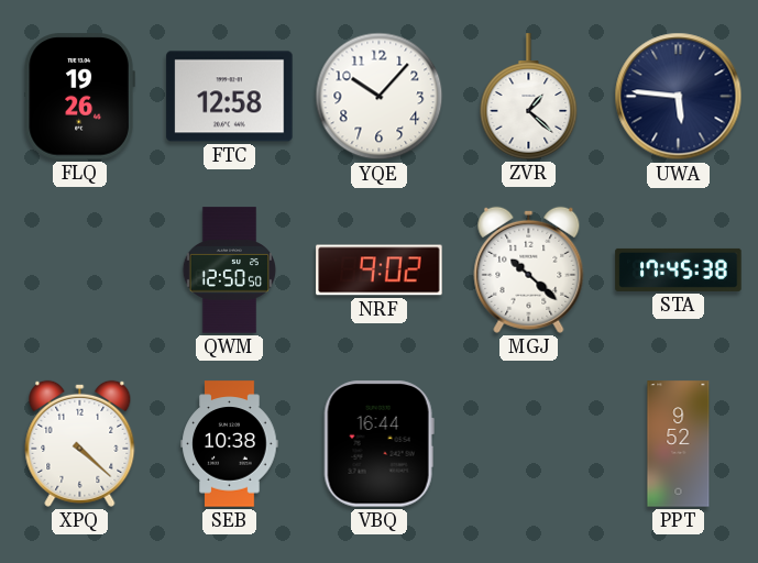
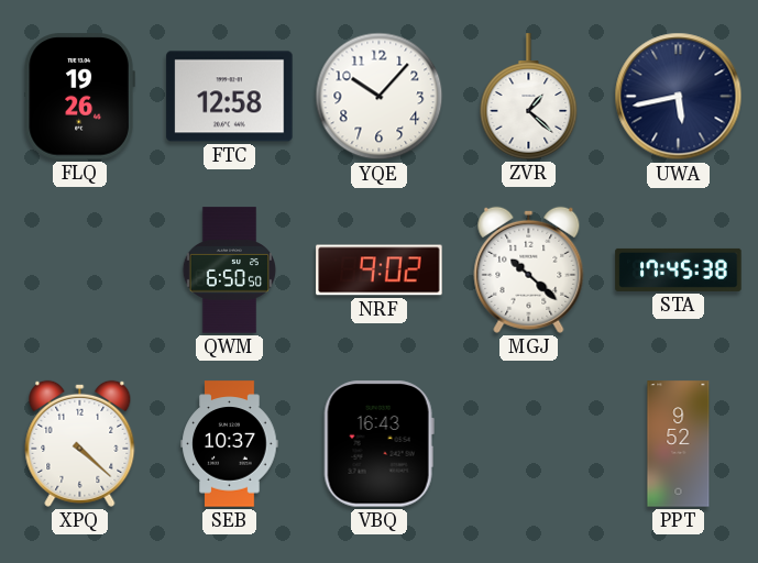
UWA: 5:46 -> 5:43 (679, 97)
QWM: 12:50 -> 6:50 (229, 271)
SEB: 10:38 -> 10:37 (230, 444)
VBQ: 16:44 -> 16:43 (378, 444)
